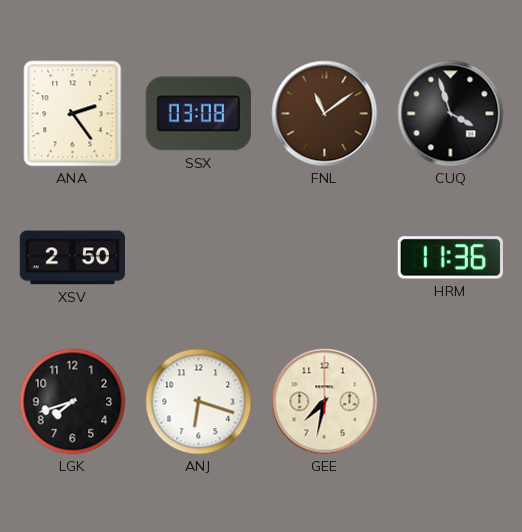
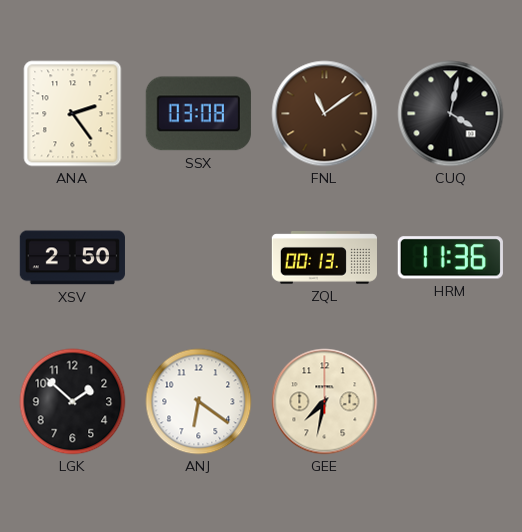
CUQ: 3:57 -> 4:02 (451, 114)
ZQL: none -> 00:13 (324, 258)
LGK: 7:42 -> 1:52 (73, 402)
ANJ: 6:18 -> 6:21 (199, 402)
